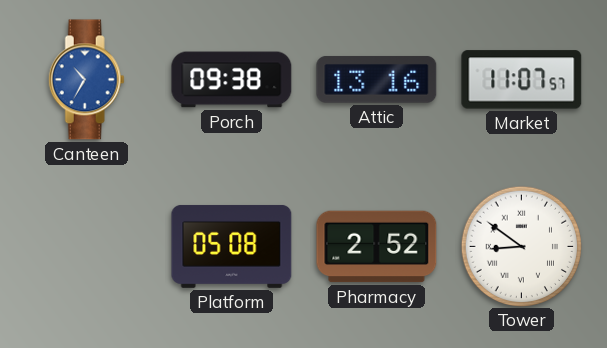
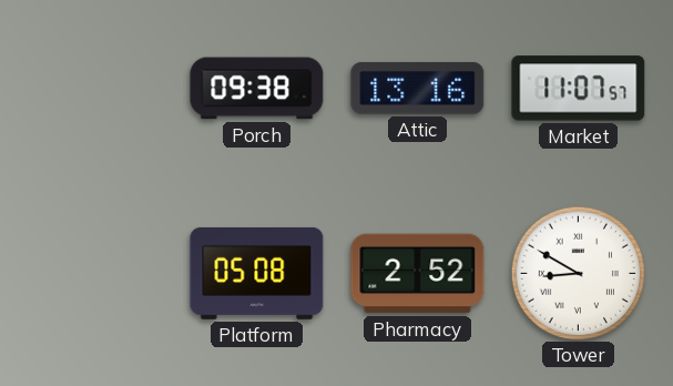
Canteen: 10:35 -> none (86, 80)
Tower: 8:51 -> 8:50 (578, 273)
